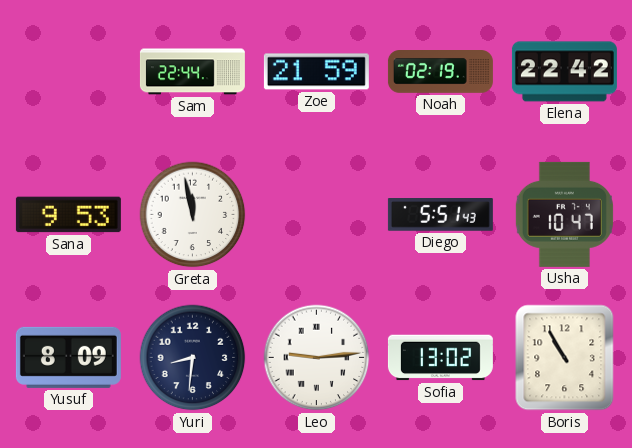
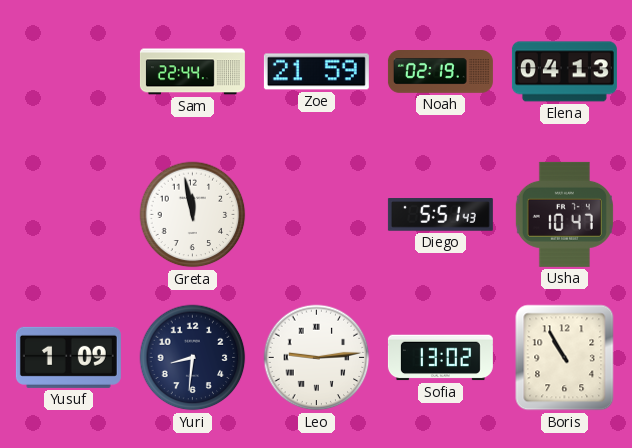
Elena: 22:42 -> 04:13 (564, 72)
Sana: 9:53 -> none (68, 215)
Yusuf: 8:09 -> 1:09 (68, 357)
